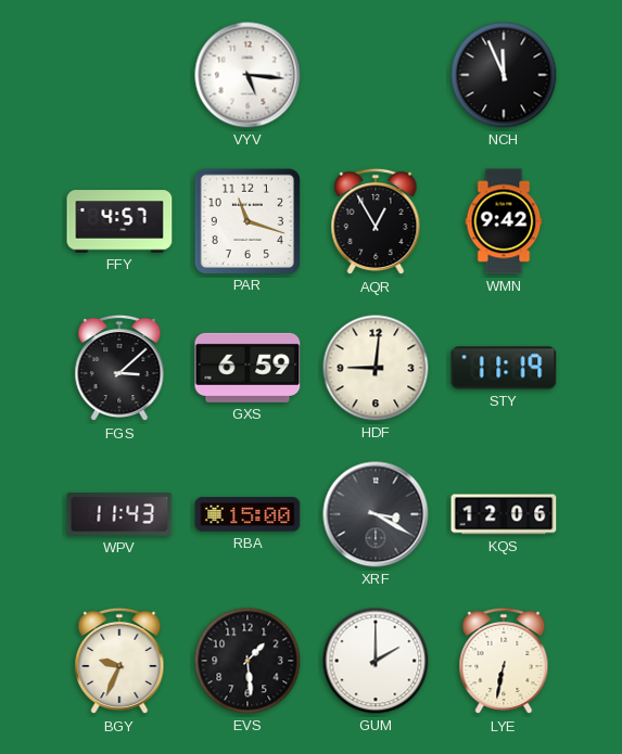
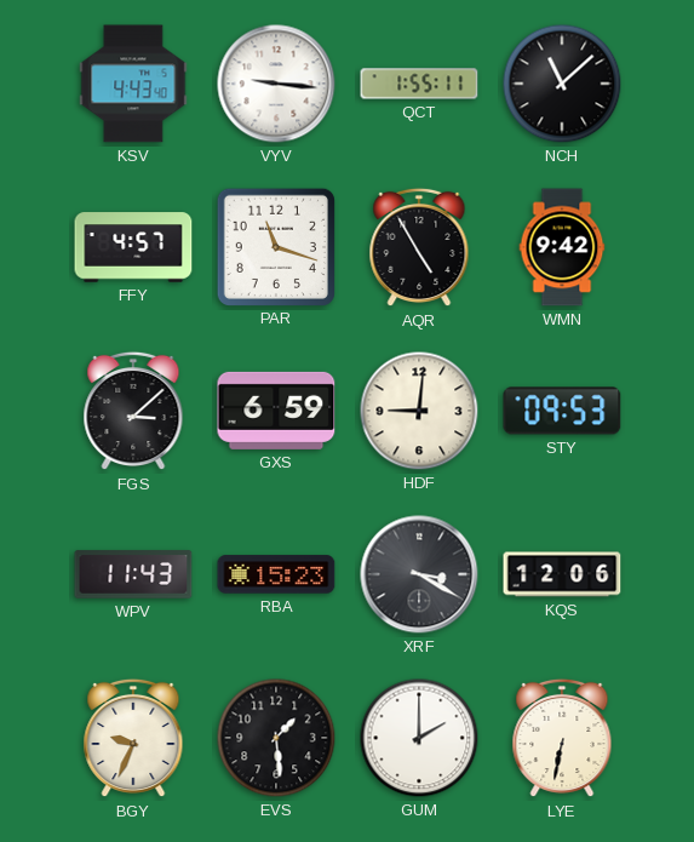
KSV: none -> 4:43 (133, 84)
VYV: 5:16 -> 9:16 (276, 84)
QCT: none -> 1:55 (419, 84)
NCH: 11:56 -> 11:08 (562, 84)
AQR: 12:55 -> 4:55 (419, 247)
STY: 11:19 -> 09:53 (562, 411)
RBA: 15:00 -> 15:23 (276, 574)
